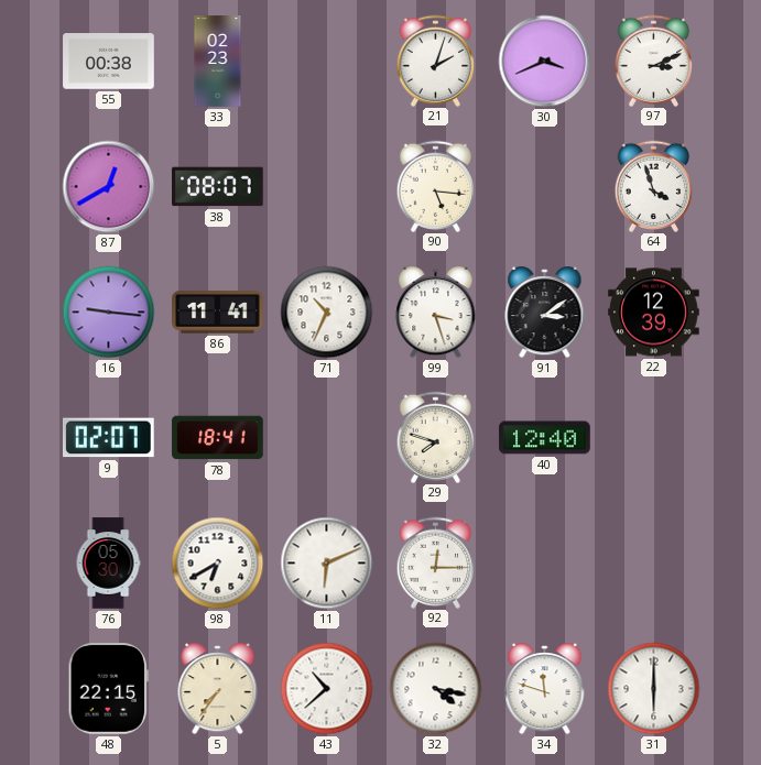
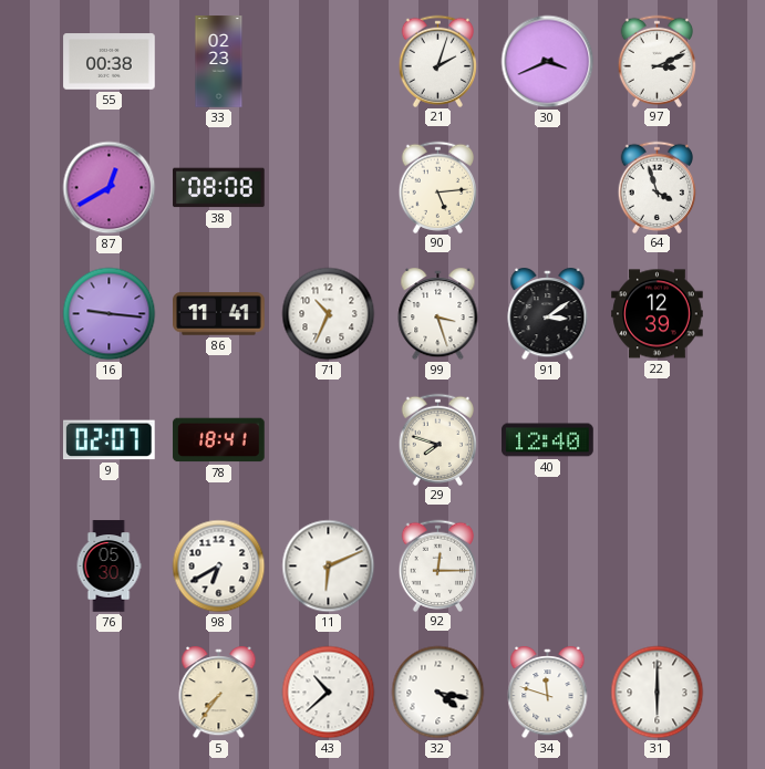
38: 08:07 -> 08:08 (219, 188)
90: 5:16 -> 5:14 (438, 187)
48: 22:15 -> none (108, 689)
